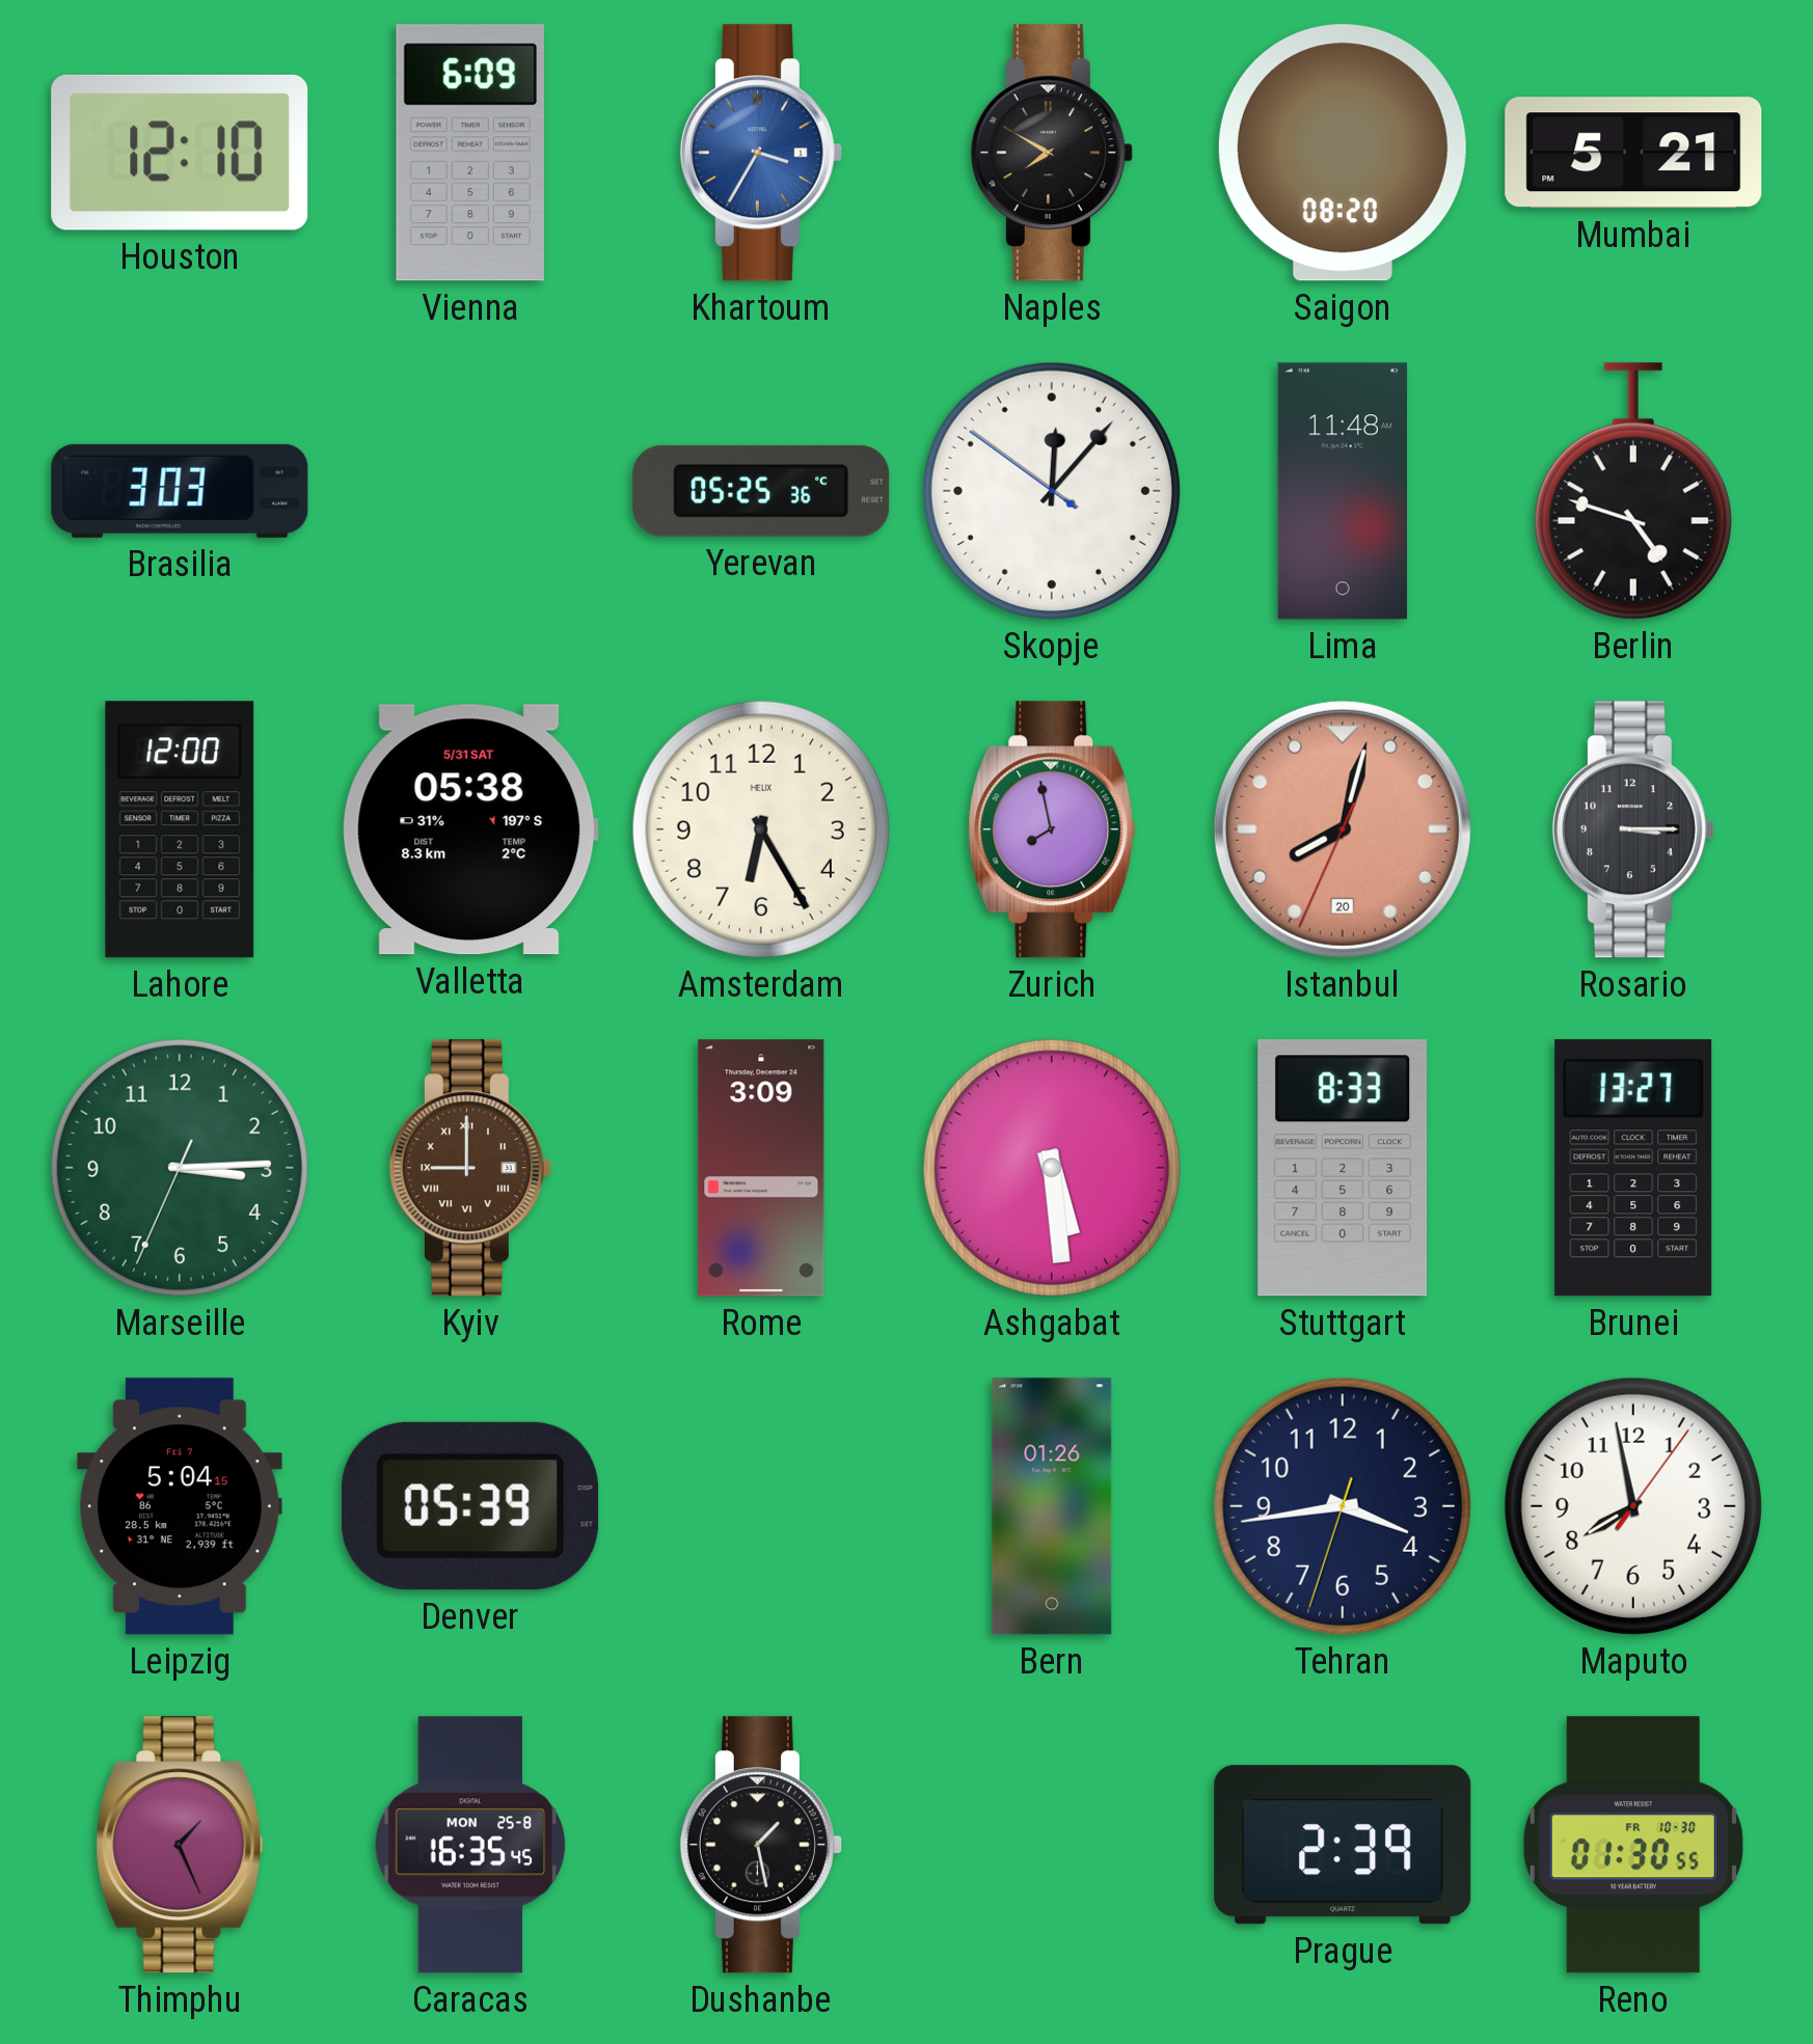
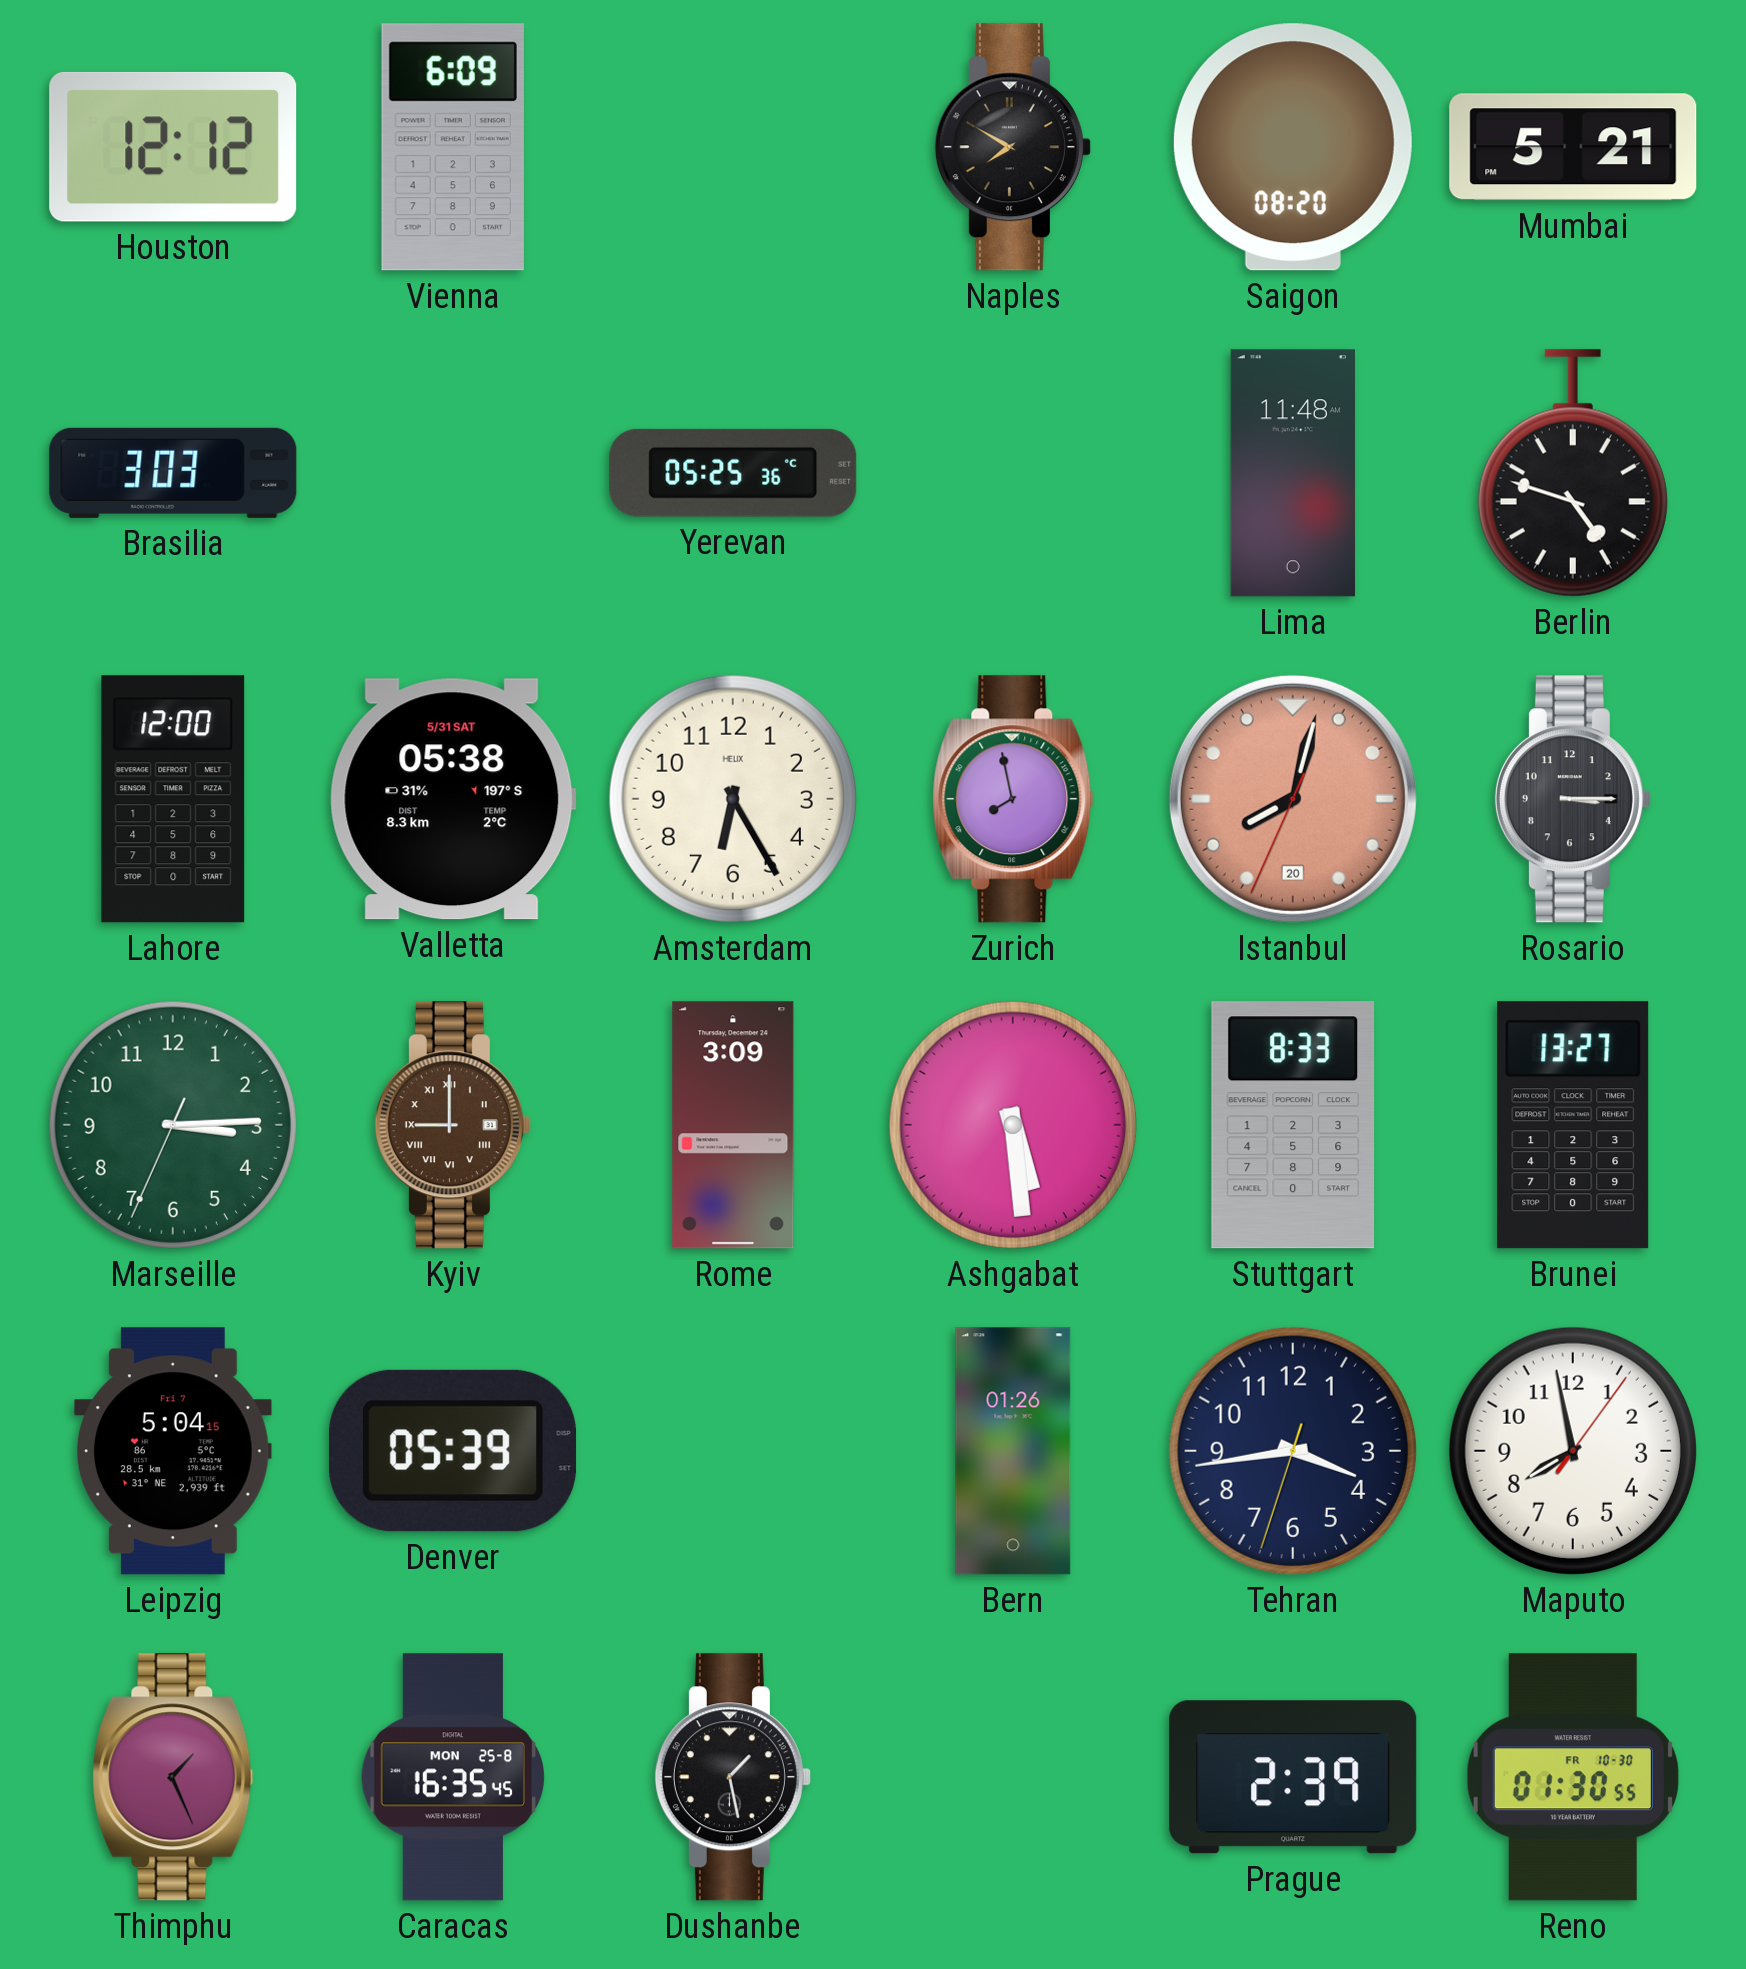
Houston: 12:10 -> 12:12 (173, 147)
Khartoum: 3:35 -> none (761, 153)
Skopje: 12:06 -> none (1052, 491)
